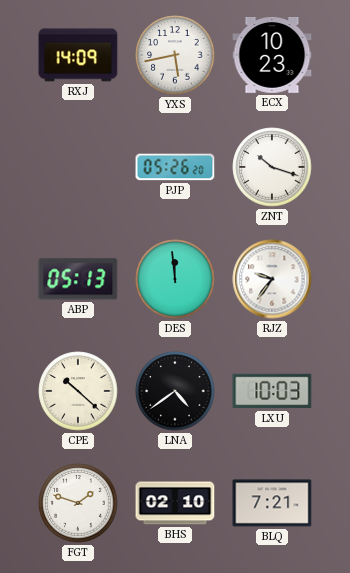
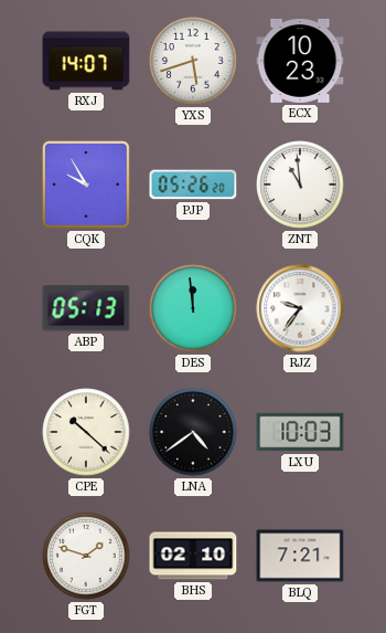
RXJ: 14:09 -> 14:07 (86, 61)
YXS: 5:43 -> 5:42 (193, 61)
CQK: none -> 9:55 (86, 184)
ZNT: 10:18 -> 10:59 (300, 184)
